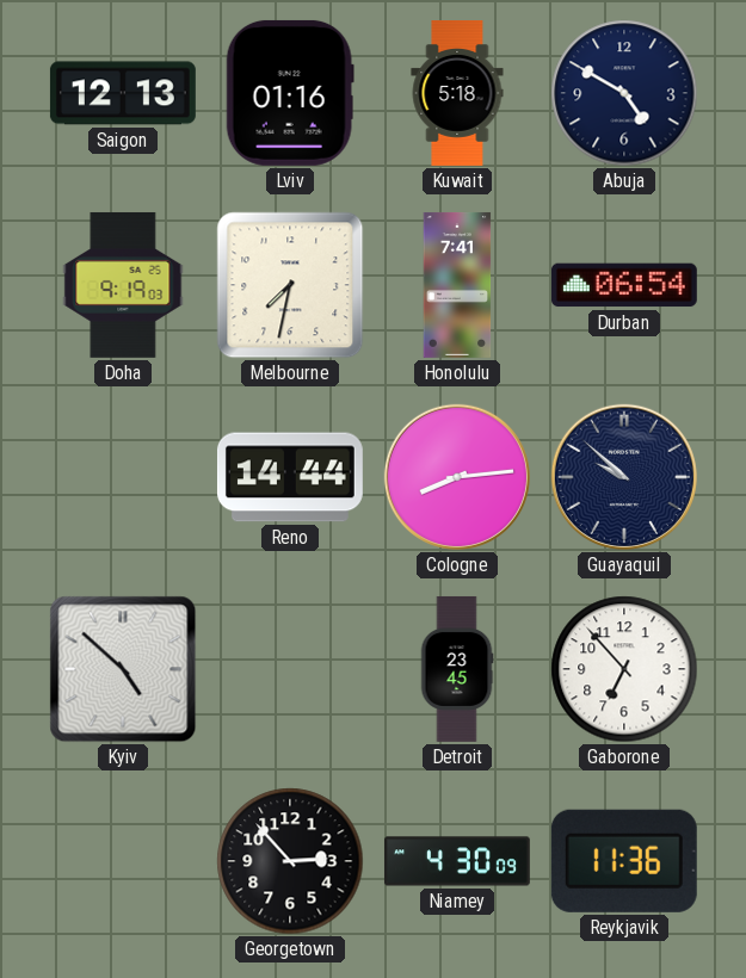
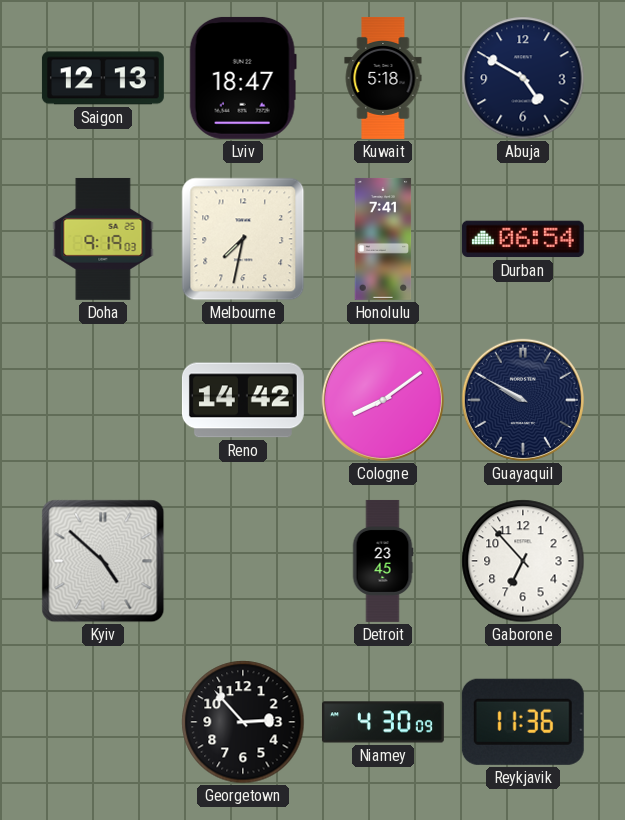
Lviv: 01:16 -> 18:47 (243, 78)
Reno: 14:44 -> 14:42 (243, 400)
Cologne: 8:14 -> 8:09 (383, 400)
Guayaquil: 9:52 -> 9:50 (523, 400)
